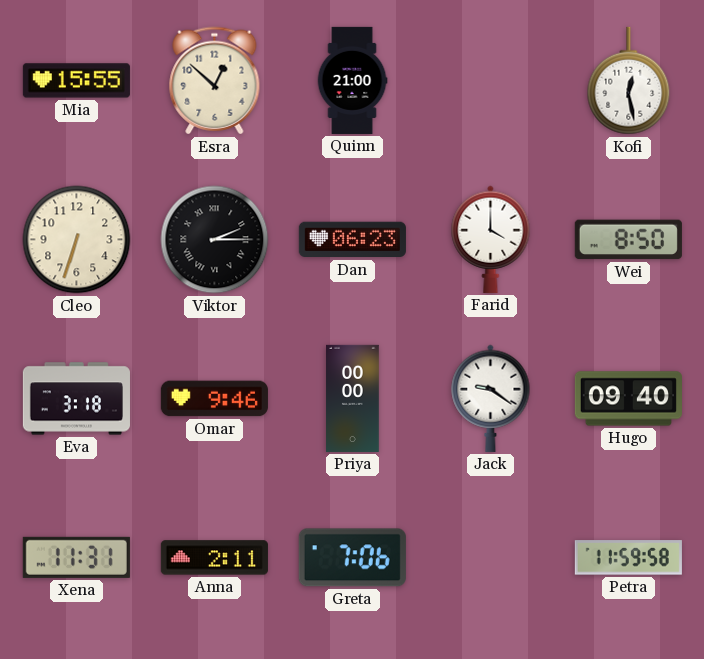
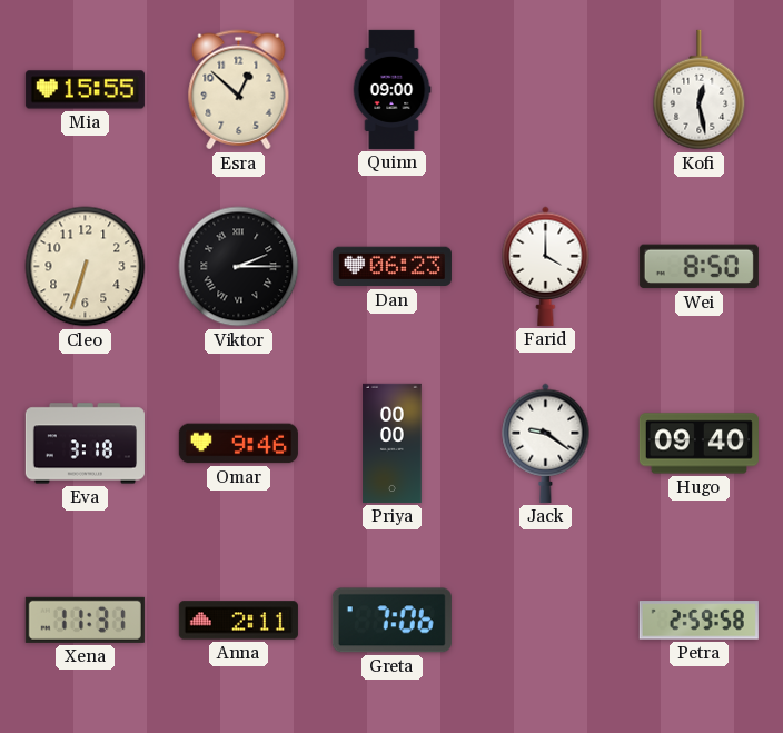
Quinn: 21:00 -> 09:00 (391, 89)
Petra: 11:59 -> 2:59 (698, 621)
